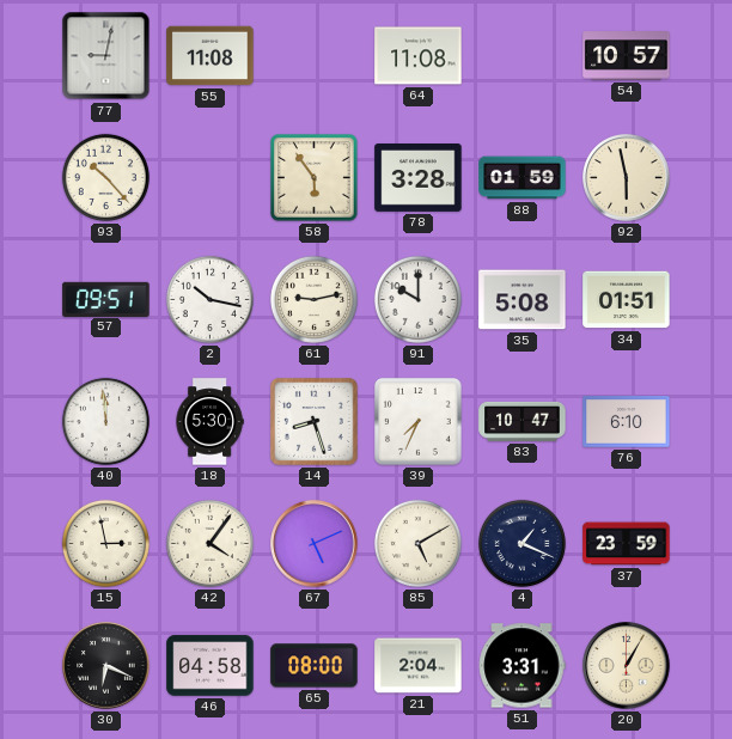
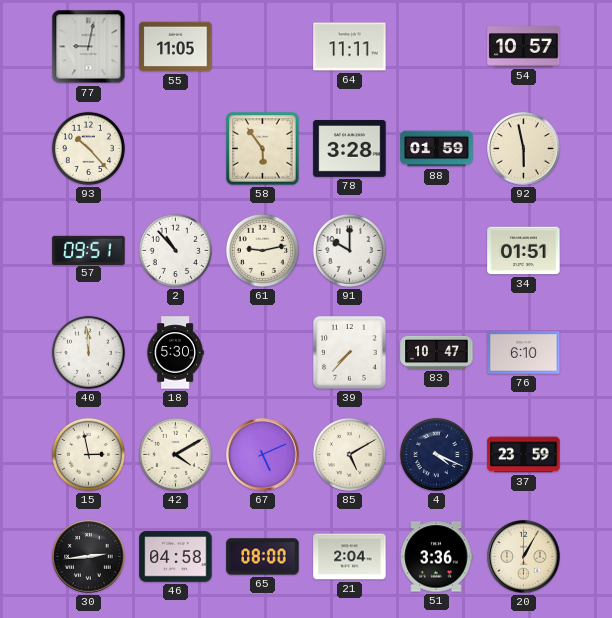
55: 11:08 -> 11:05 (176, 47)
64: 11:08 -> 11:11 (350, 47)
2: 10:17 -> 10:53 (175, 250)
35: 5:08 -> none (523, 300)
14: 8:27 -> none (315, 422)
39: 7:34 -> 7:37 (350, 353)
42: 4:06 -> 4:10 (175, 454)
4: 1:19 -> 4:19 (436, 454)
30: 6:19 -> 2:44 (89, 557)
51: 3:31 -> 3:36 (436, 557)
